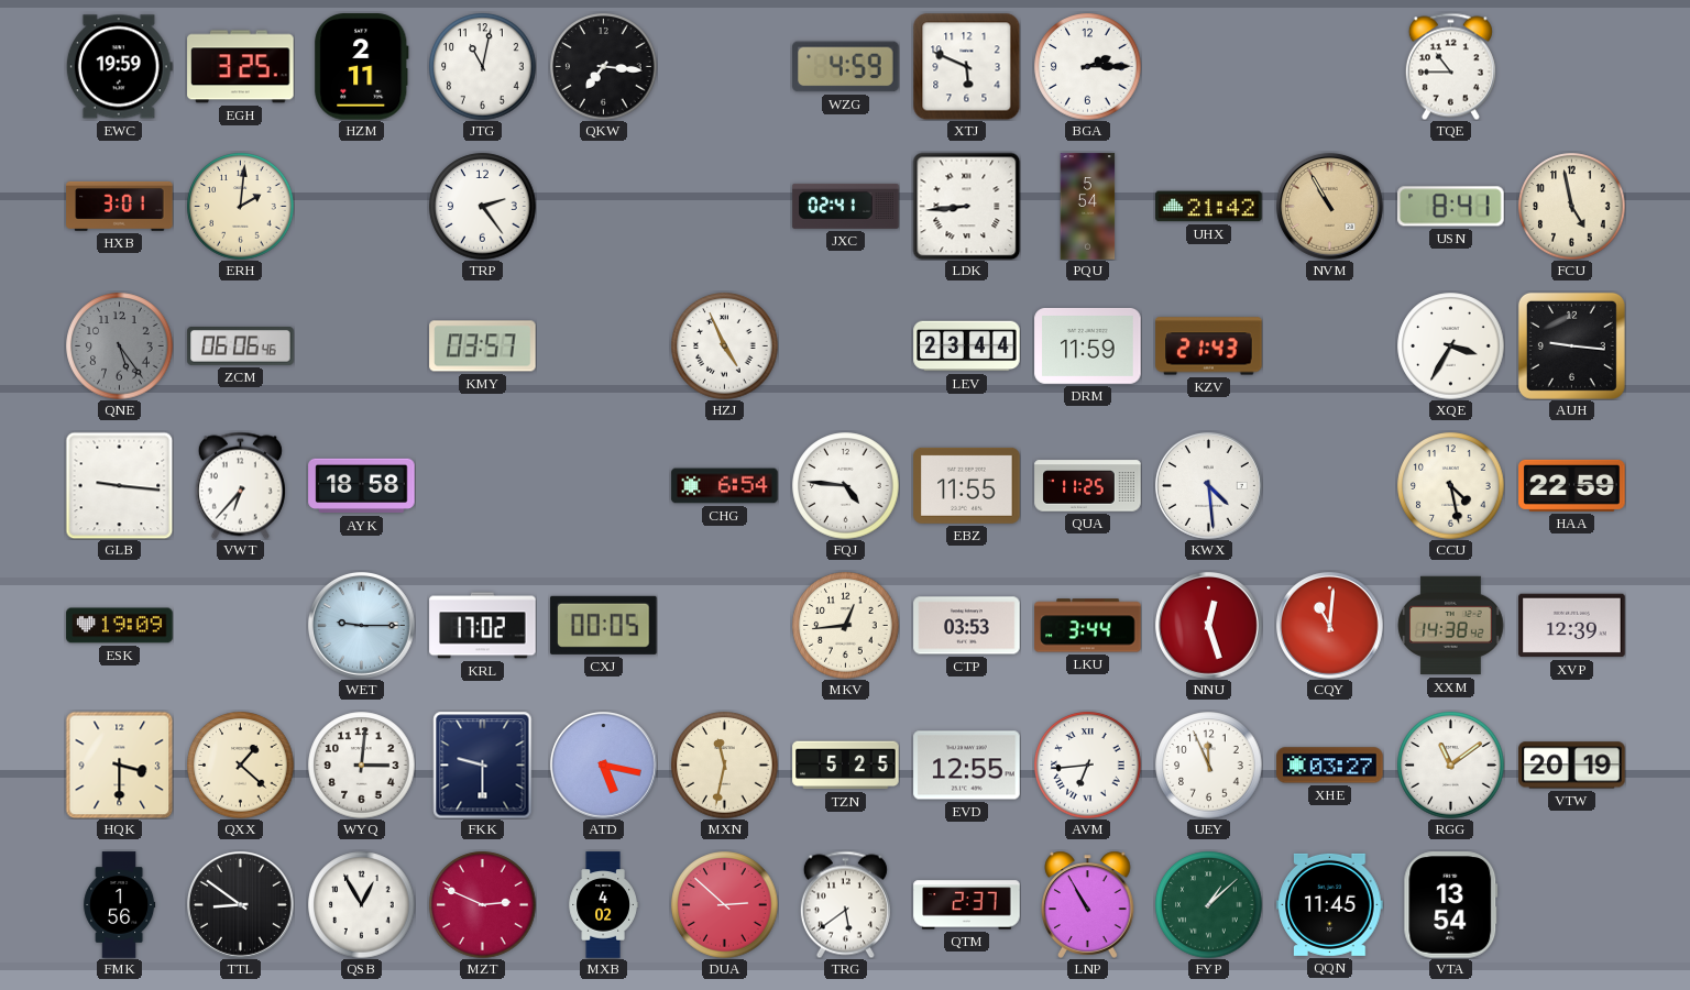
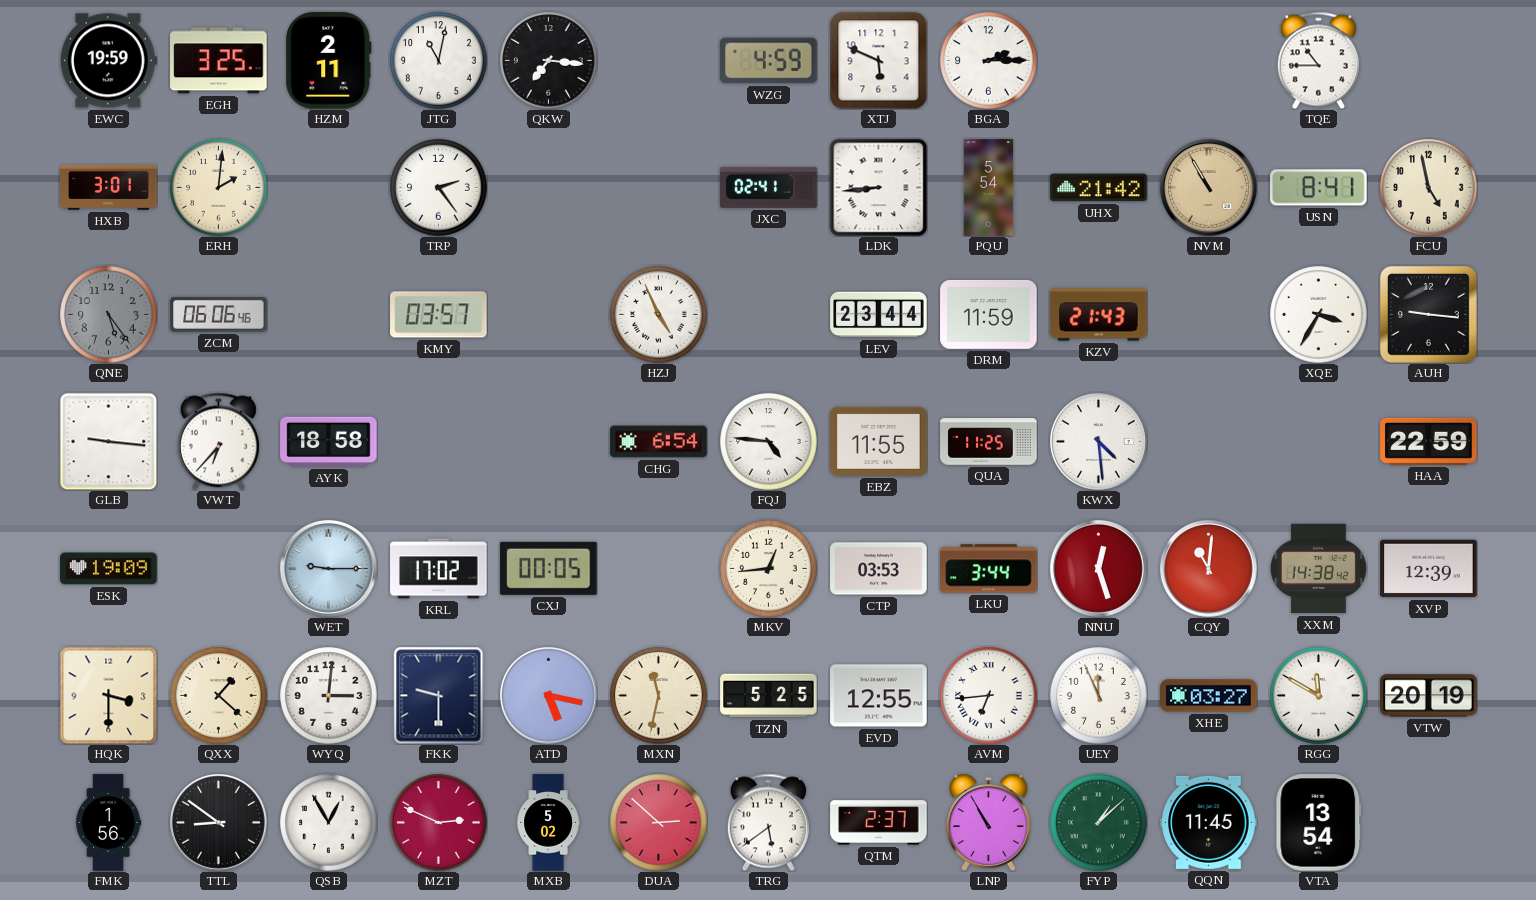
CCU: 4:28 -> none (1451, 486)
RGG: 11:09 -> 11:50 (1319, 696)
MXB: 4:02 -> 5:02 (548, 823)
